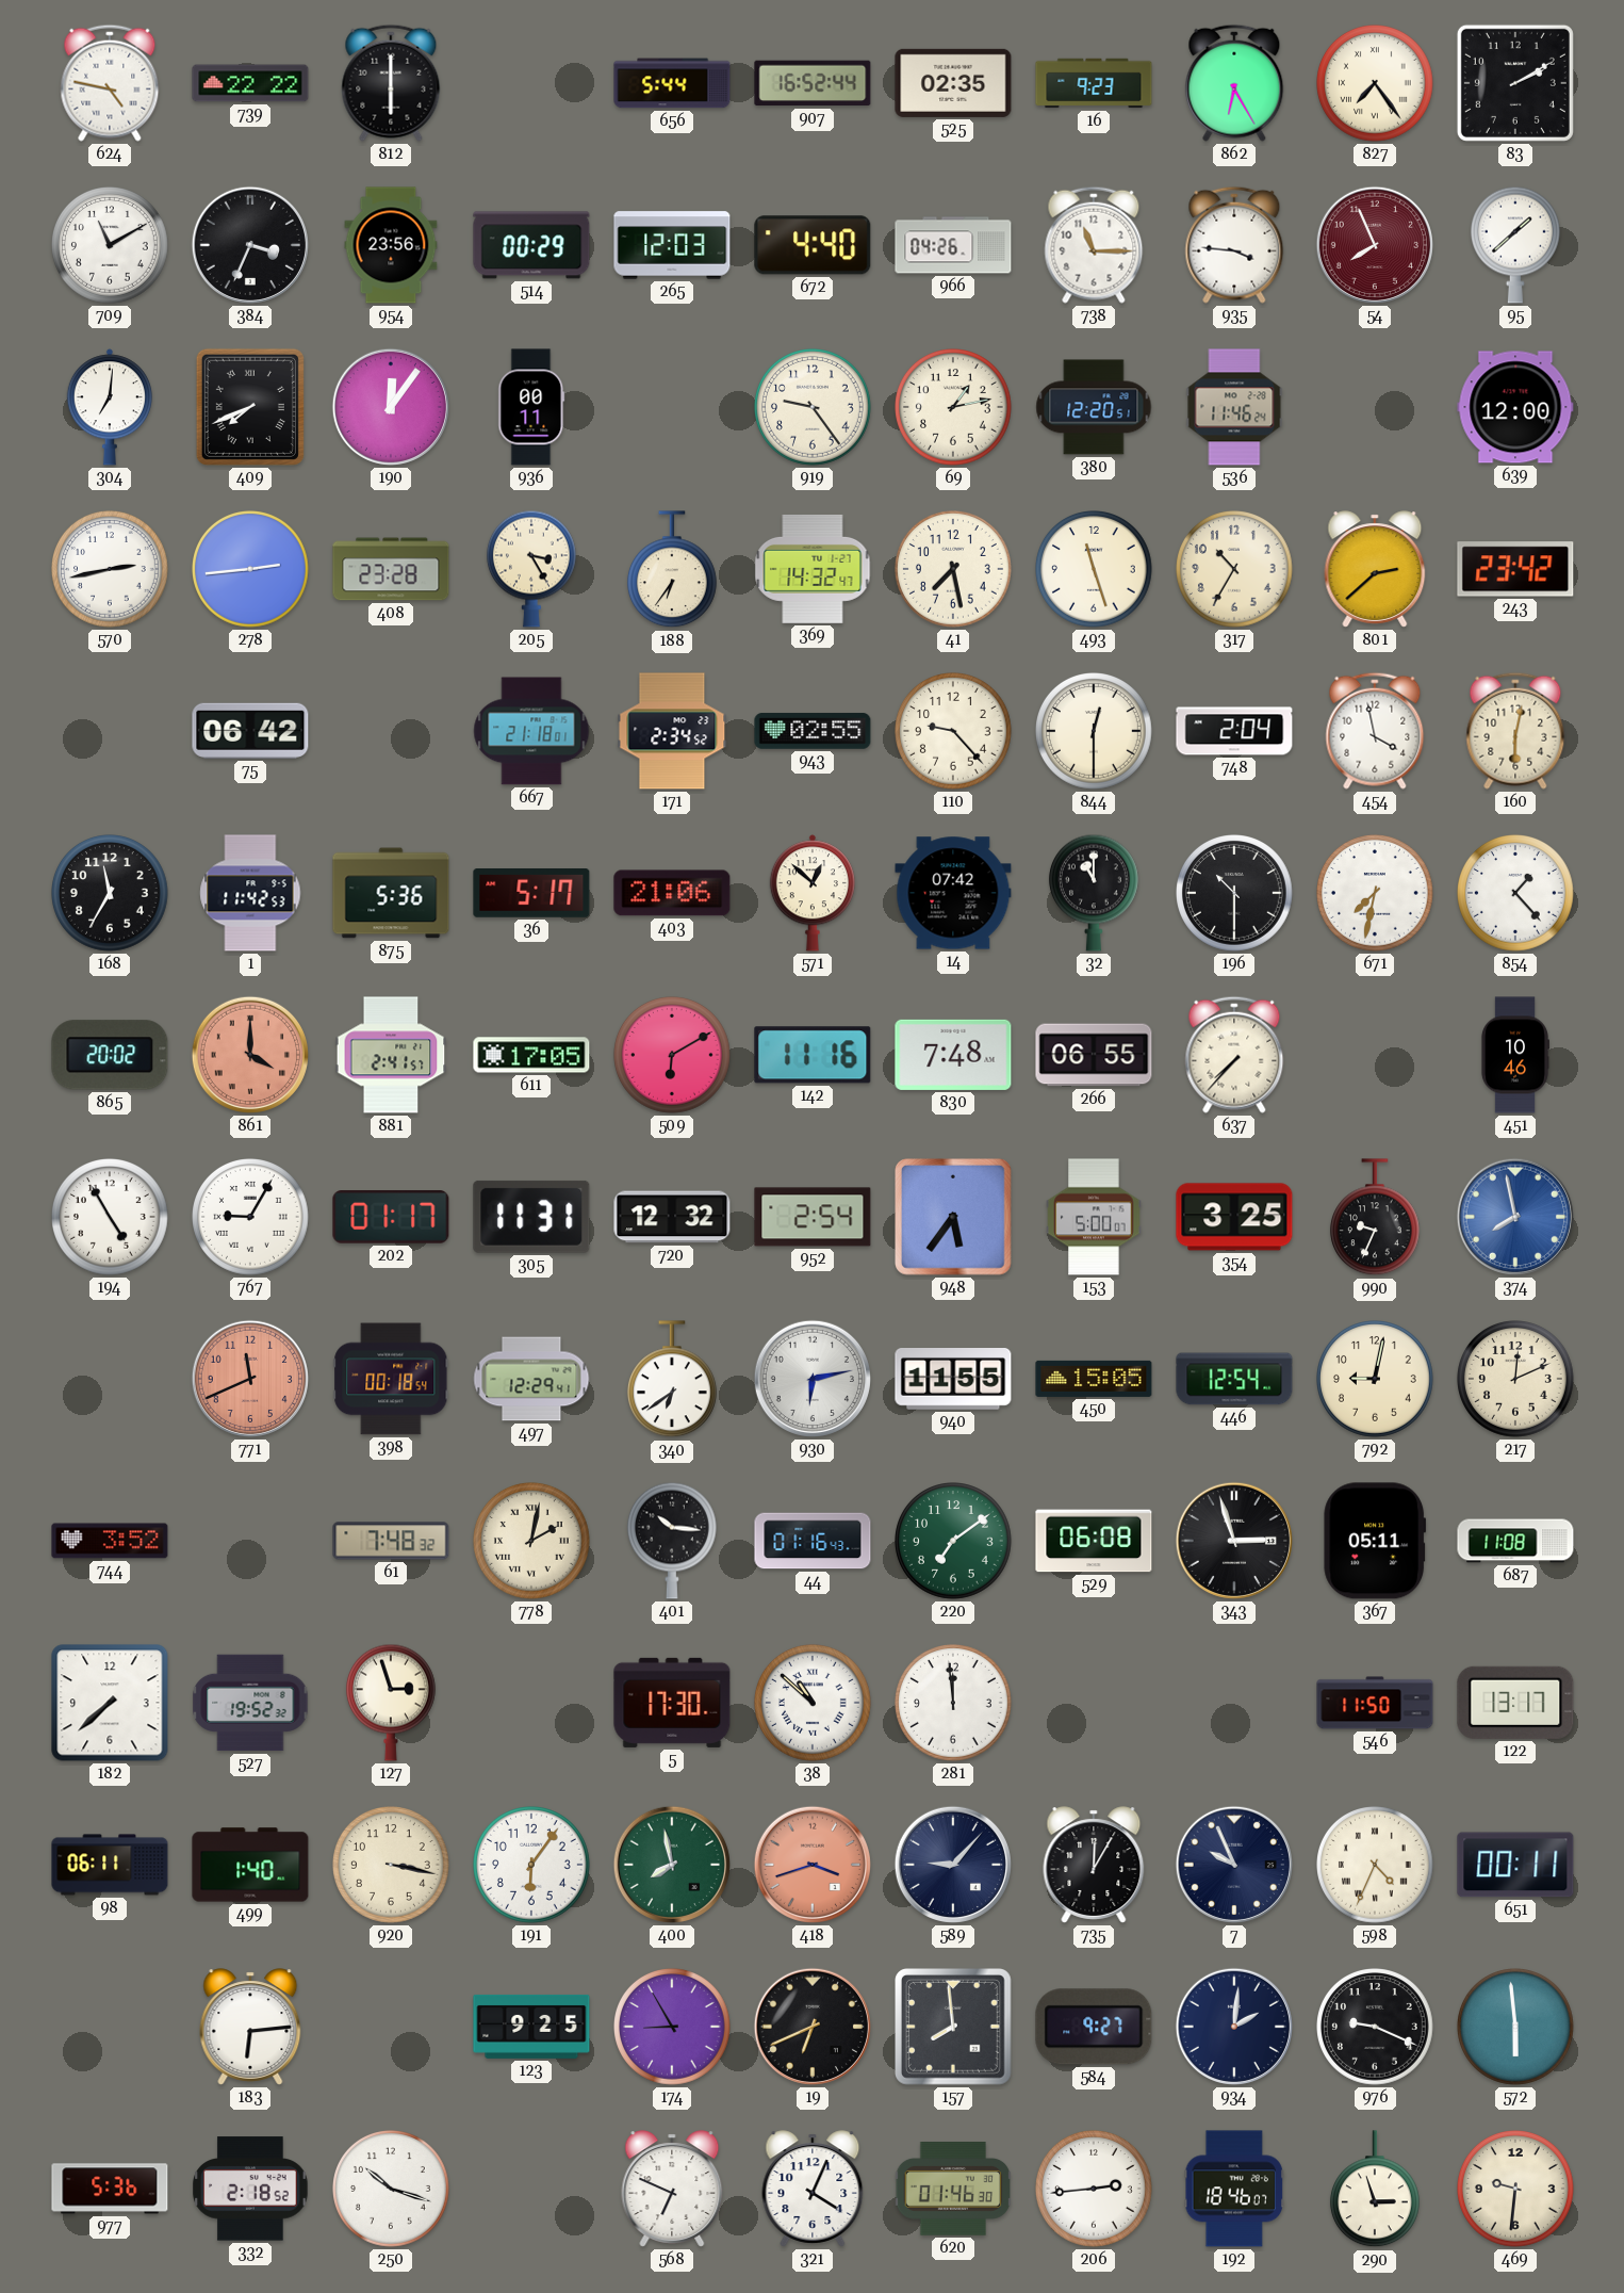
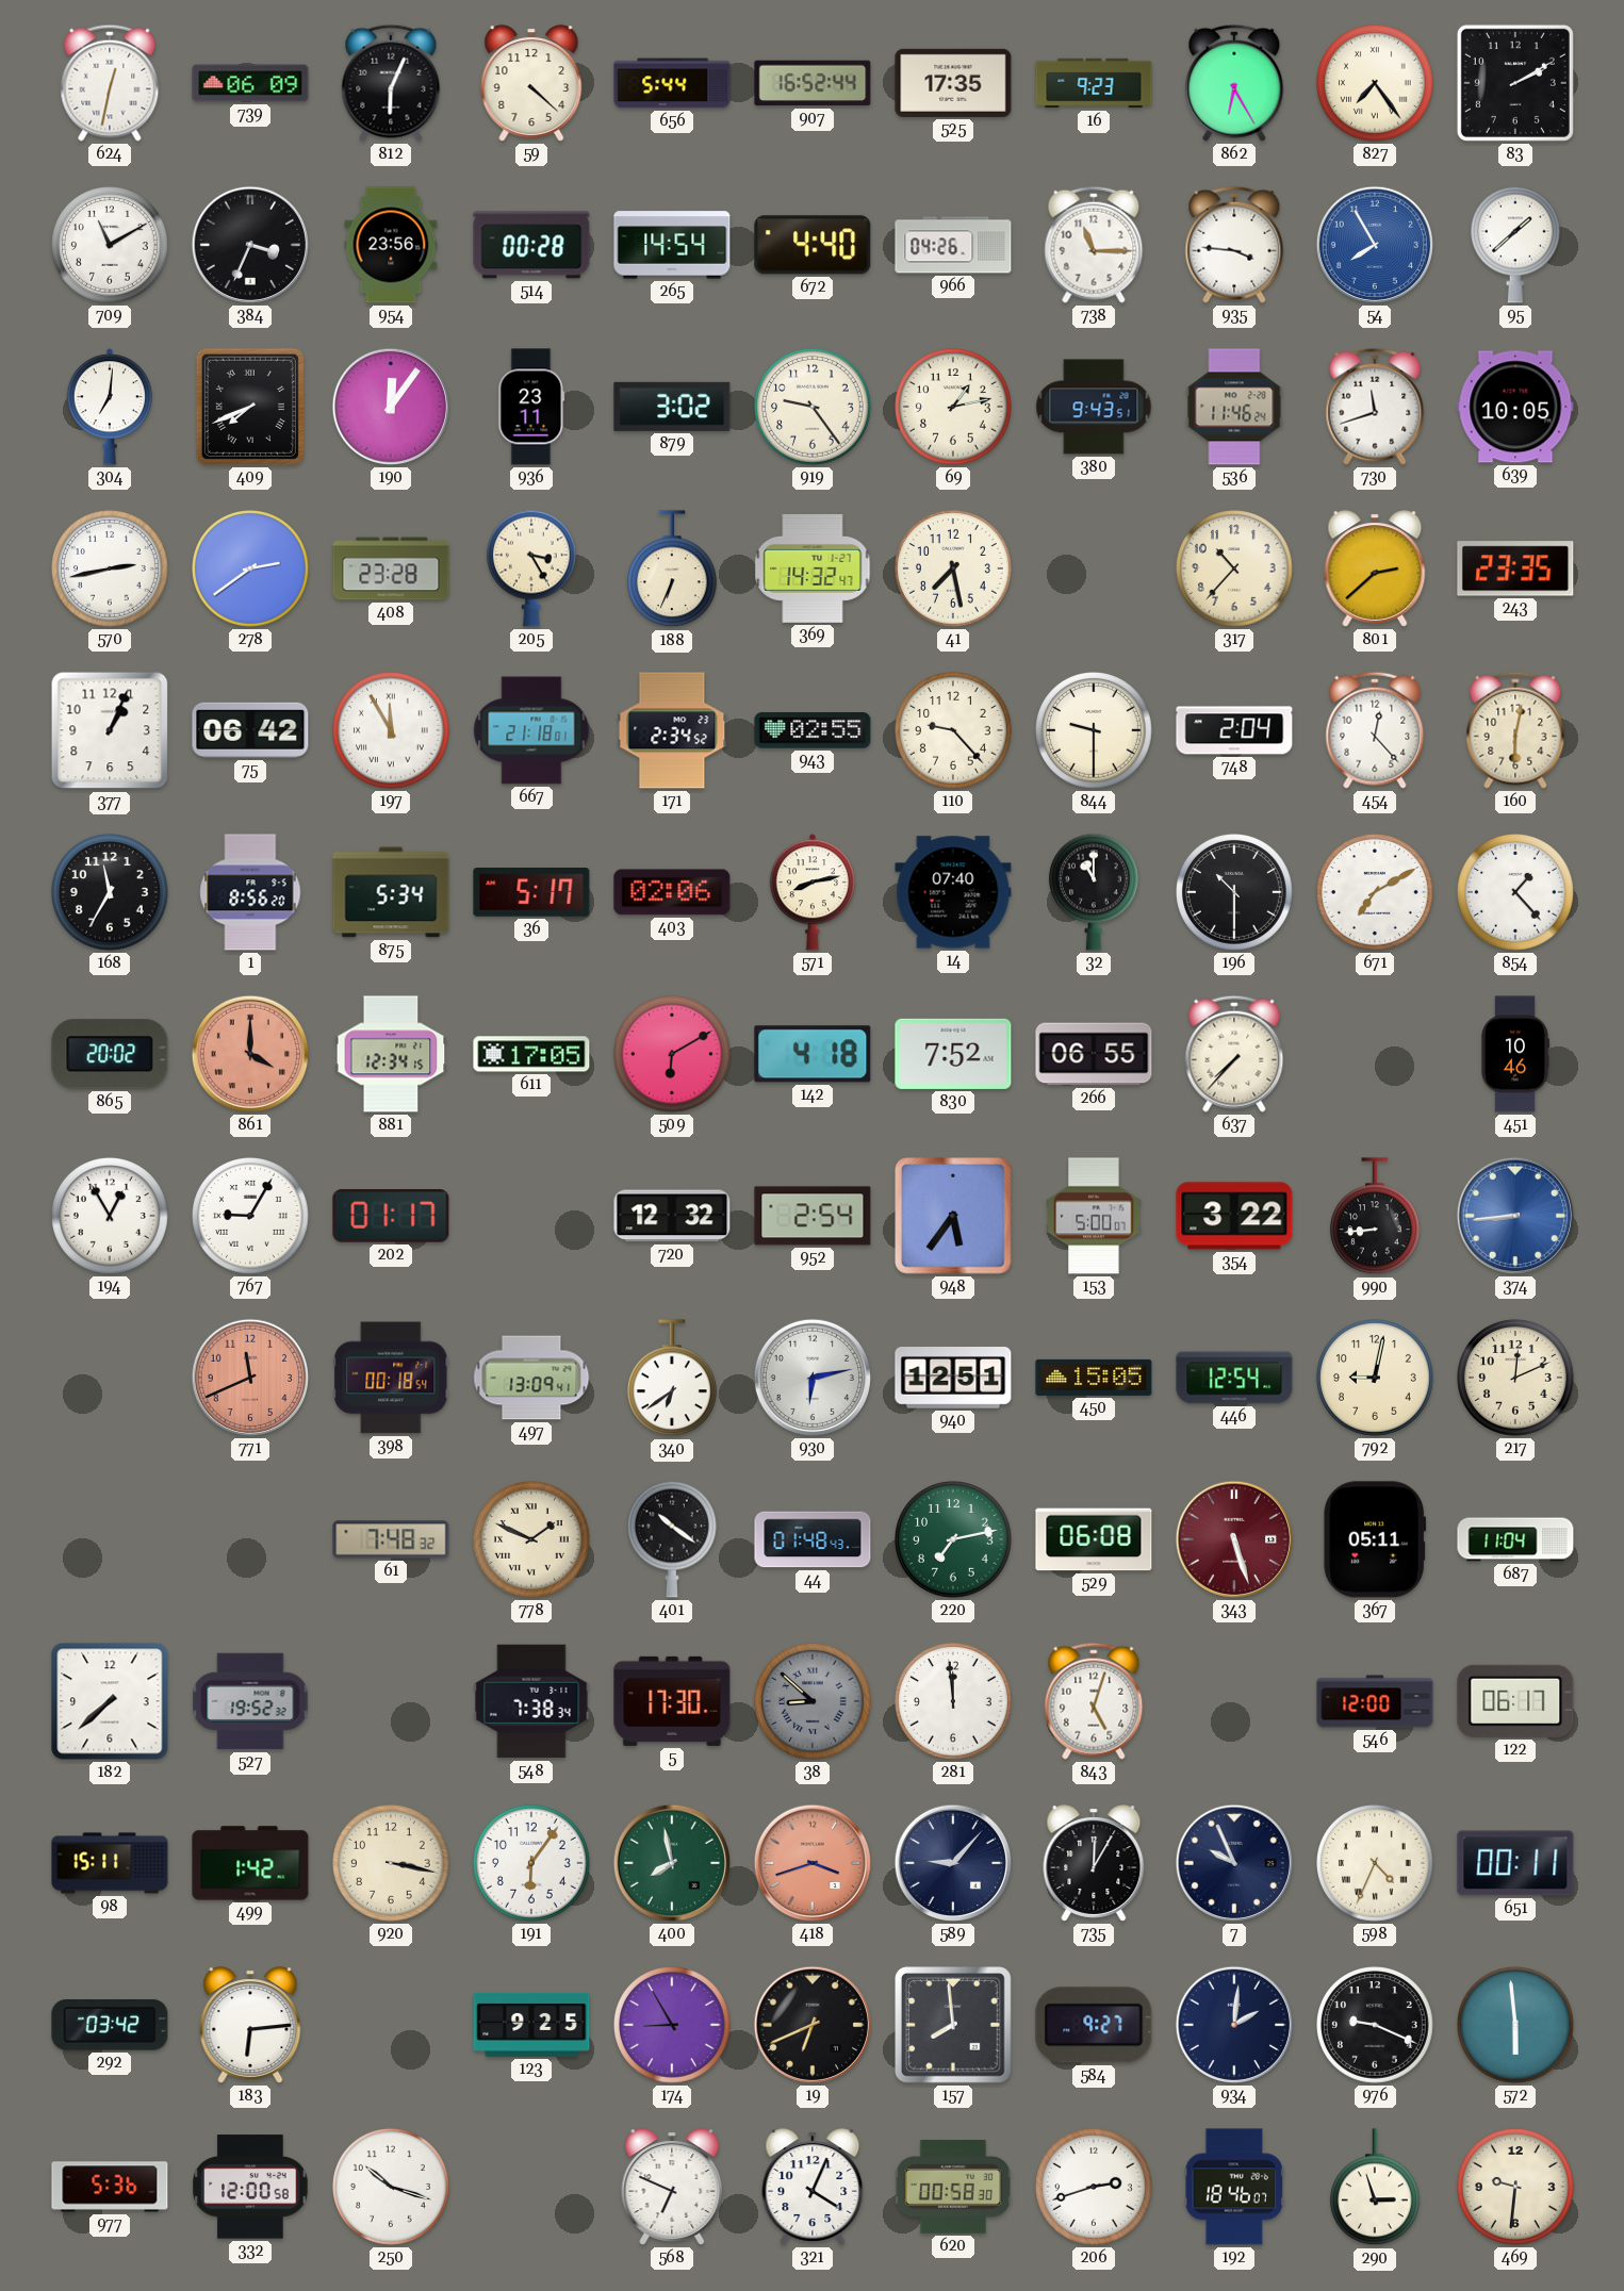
624: 4:47 -> 12:32 (110, 83)
739: 22:22 -> 06:09 (250, 83)
812: 6:00 -> 6:04 (391, 83)
59: none -> 4:22 (531, 83)
525: 02:35 -> 17:35 (953, 83)
514: 00:29 -> 00:28 (531, 245)
265: 12:03 -> 14:54 (672, 245)
54: 7:56 -> 7:55 (1375, 245)
54 dial: burgundy -> blue (1375, 245)
936: 00:11 -> 23:11 (531, 407)
879: none -> 3:02 (672, 407)
380: 12:20 -> 9:43 (1094, 407)
730: none -> 11:42 (1375, 407)
639: 12:00 -> 10:05 (1515, 407)
278: 2:44 -> 2:39 (251, 570)
188: 6:36 -> 6:34 (672, 570)
493: 11:27 -> none (1095, 570)
317: 10:35 -> 10:37 (1235, 570)
243: 23:42 -> 23:35 (1515, 568)
377: none -> 1:04 (110, 730)
197: none -> 11:55 (392, 731)
844: 12:30 -> 9:30 (1095, 731)
454: 3:58 -> 12:23 (1375, 730)
1: 11:42 -> 8:56 (250, 892)
875: 5:36 -> 5:34 (391, 892)
403: 21:06 -> 02:06 (672, 892)
571: 12:52 -> 8:13 (811, 892)
14: 07:42 -> 07:40 (953, 892)
671: 7:32 -> 7:10 (1376, 893)
881: 2:41 -> 12:34 (391, 1054)
142: 11:16 -> 4:18 (813, 1054)
830: 7:48 -> 7:52 (953, 1054)
194: 4:55 -> 12:55 (111, 1217)
305: 11:31 -> none (531, 1217)
354: 3:25 -> 3:22 (1234, 1216)
990: 9:34 -> 8:44 (1375, 1217)
374: 7:58 -> 8:44 (1515, 1216)
497: 12:29 -> 13:09 (531, 1378)
940: 11:55 -> 12:51 (953, 1379)
744: 3:52 -> none (110, 1541)
778: 2:02 -> 1:49 (532, 1540)
401: 10:16 -> 10:21 (672, 1539)
44: 01:16 -> 01:48 (813, 1539)
220: 7:09 -> 7:13 (954, 1540)
343: 2:57 -> 5:27 (1234, 1539)
343 dial: black -> burgundy (1234, 1539)
687: 11:08 -> 11:04 (1515, 1539)
127: 2:57 -> none (391, 1703)
548: none -> 7:38 (531, 1701)
38: 10:52 -> 8:52 (814, 1702)
38 dial: white -> grey (814, 1702)
843: none -> 5:03 (1094, 1701)
546: 11:50 -> 12:00 (1375, 1701)
122: 13:17 -> 06:17 (1515, 1701)
98: 06:11 -> 15:11 (110, 1863)
499: 1:40 -> 1:42 (250, 1863)
292: none -> 03:42 (110, 2025)
332: 2:18 -> 12:00 (250, 2187)
620: 01:46 -> 00:58 (953, 2188)
206: 2:44 -> 2:42 (1095, 2188)
